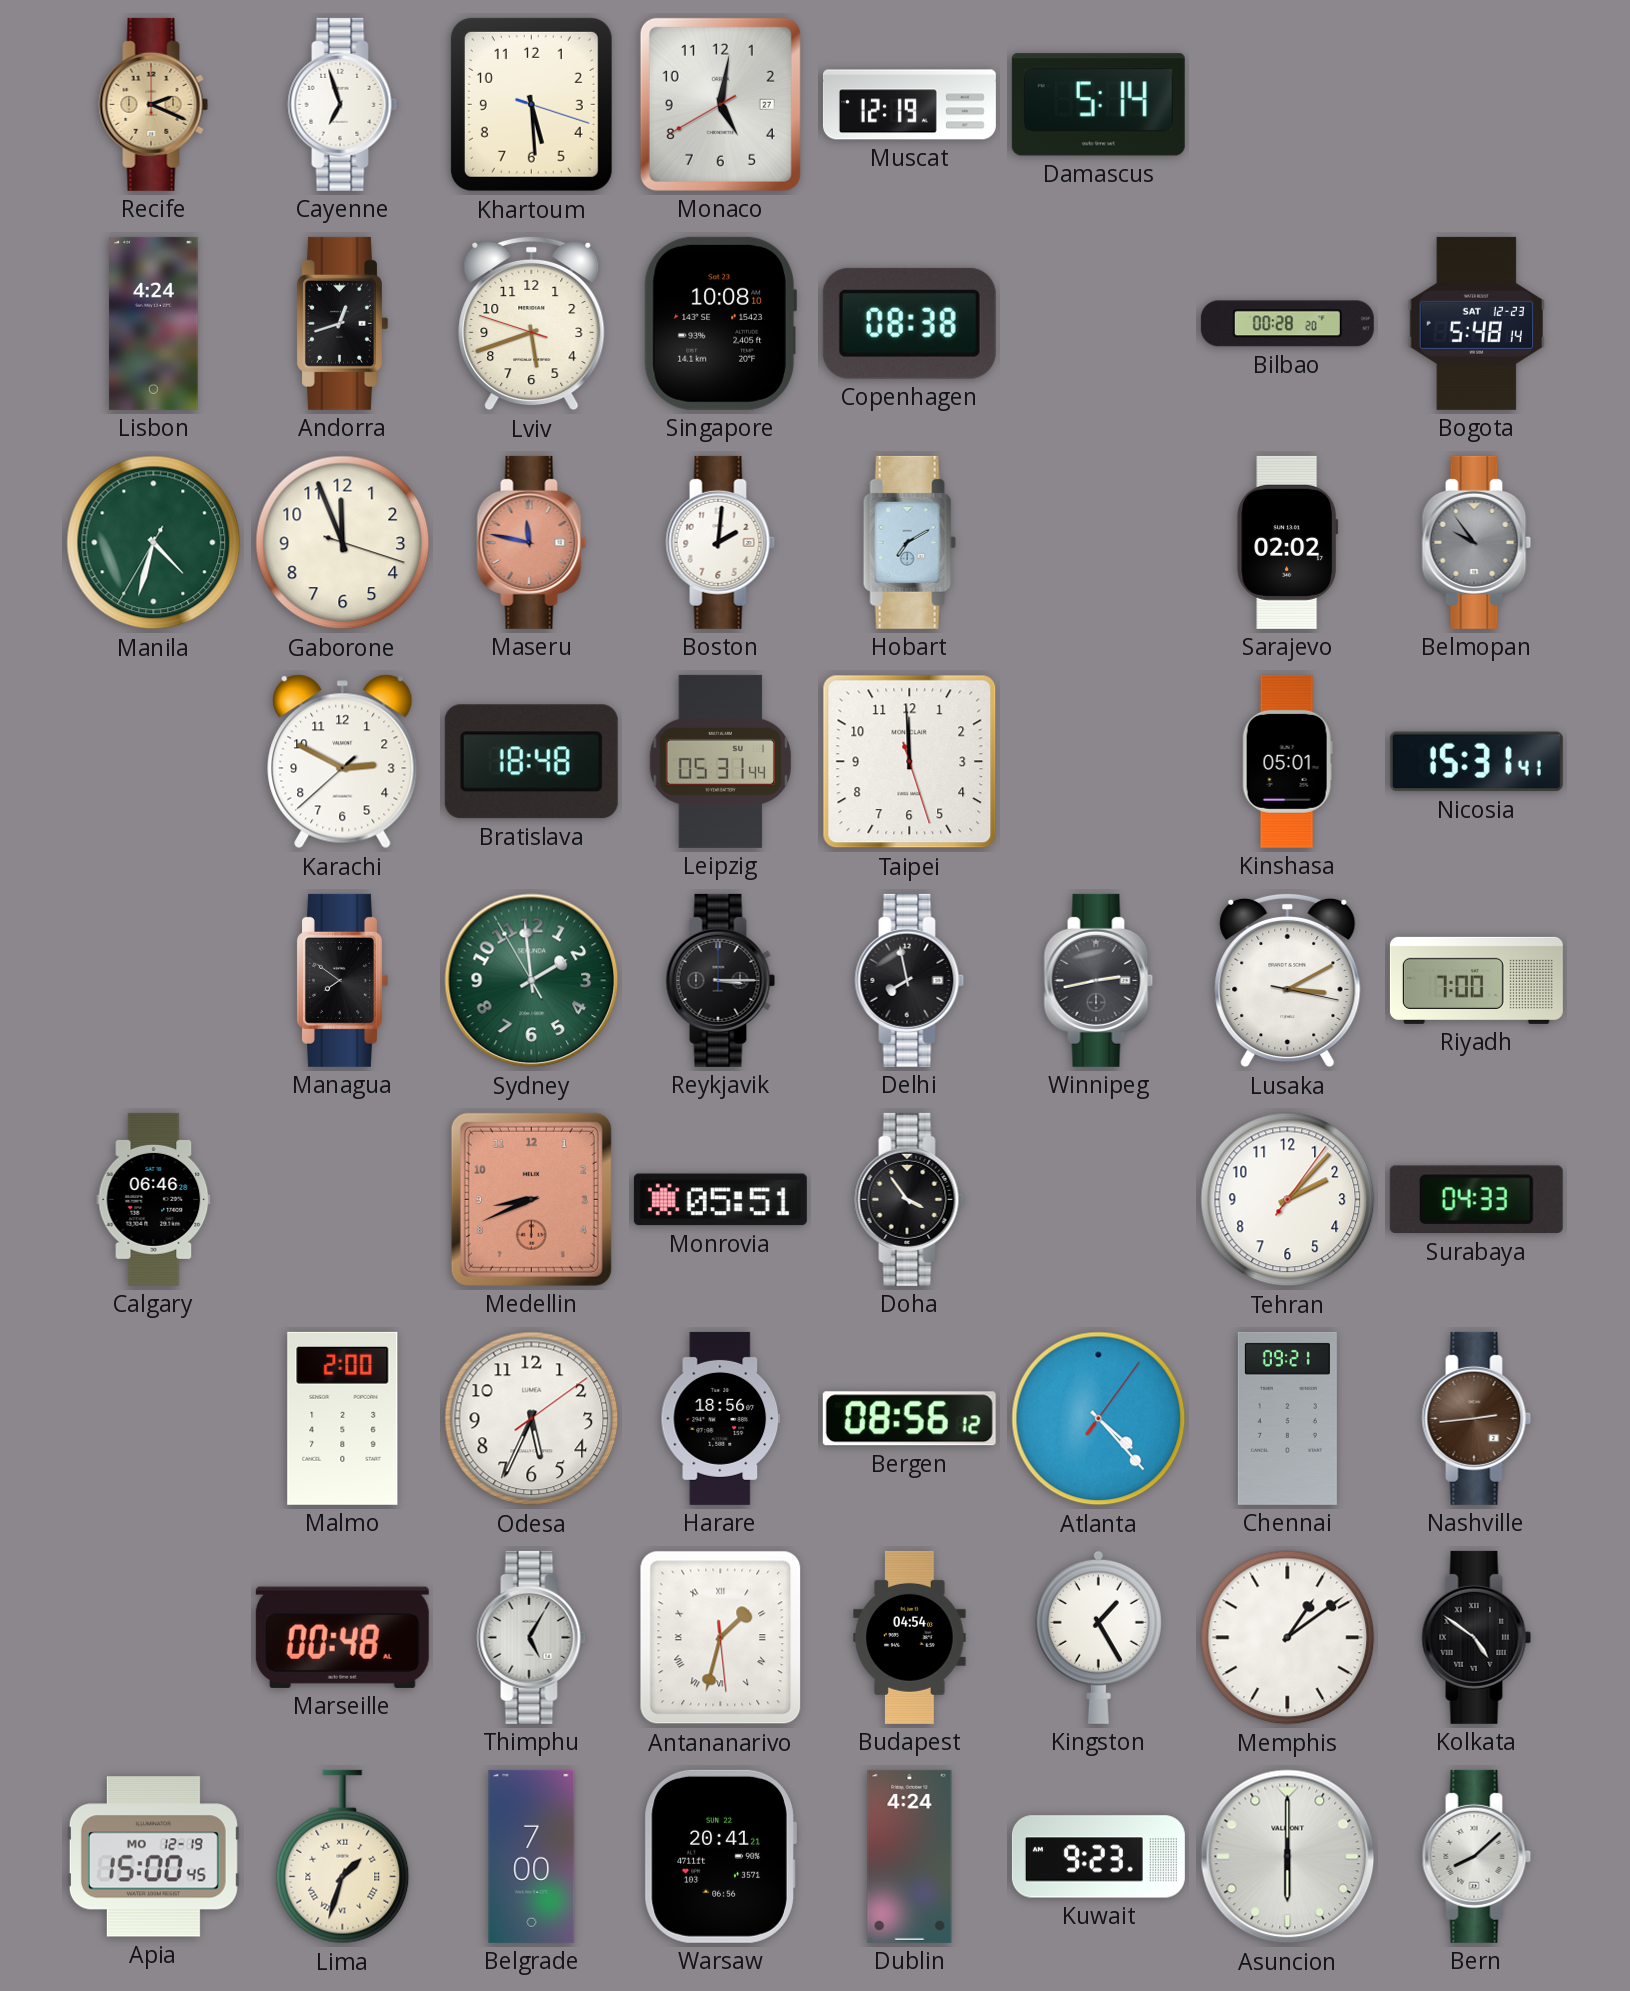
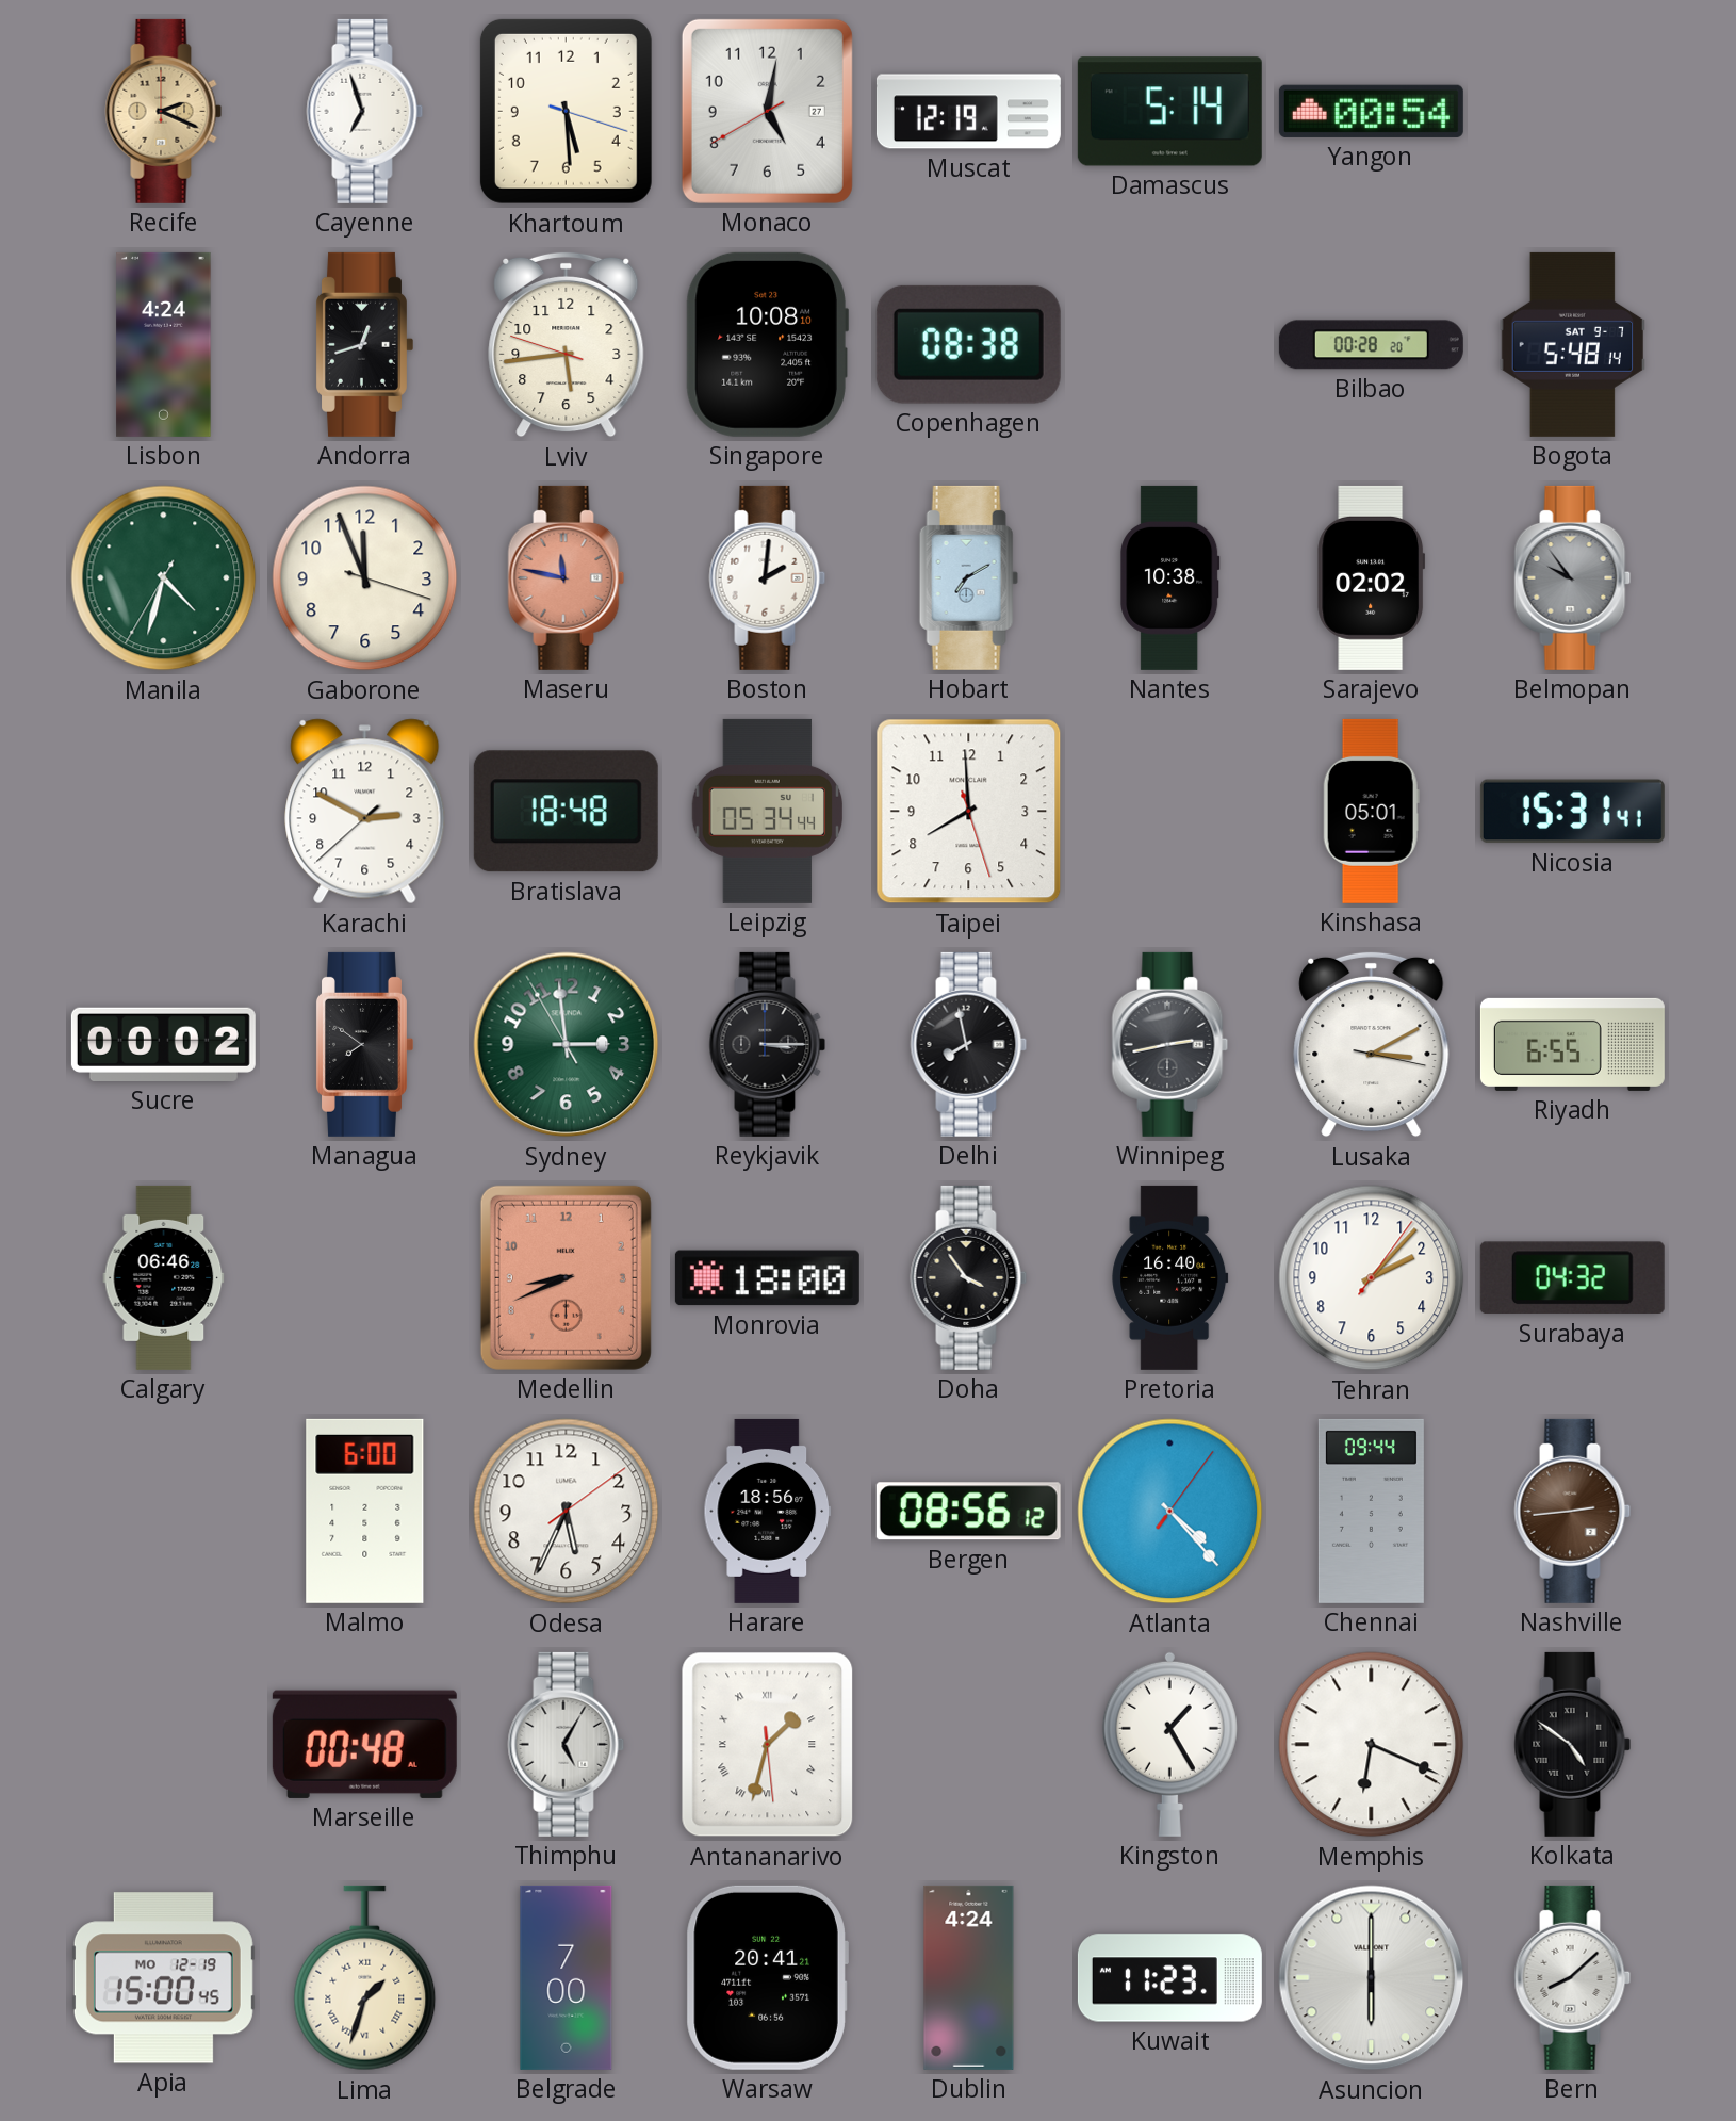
Yangon: none -> 00:54 (1371, 111)
Lviv: 5:41 -> 5:43 (567, 344)
Bogota date: SAT 12-23 -> SAT 9-7 (1572, 344)
Nantes: none -> 10:38 (1170, 577)
Leipzig: 05:31 -> 05:34 (768, 811)
Taipei: 11:59 -> 7:59 (969, 812)
Sucre: none -> 00:02 (163, 1044)
Sydney: 1:58 -> 2:58 (567, 1045)
Riyadh: 7:00 -> 6:55 (1572, 1044)
Monrovia: 05:51 -> 18:00 (767, 1278)
Pretoria: none -> 16:40 (1170, 1277)
Surabaya: 04:33 -> 04:32 (1572, 1278)
Malmo: 2:00 -> 6:00 (365, 1511)
Chennai: 09:21 -> 09:44 (1371, 1511)
Budapest: 04:54 -> none (910, 1637)
Memphis: 1:09 -> 6:19 (1372, 1745)
Kuwait: 9:23 -> 11:23 (1169, 1978)
